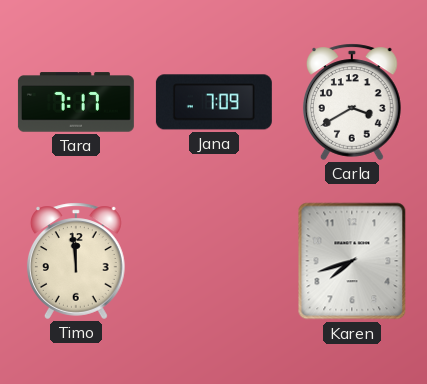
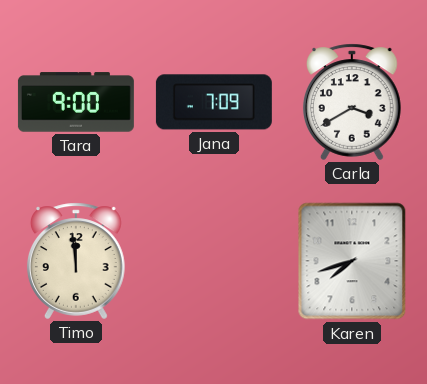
Tara: 7:17 -> 9:00 (76, 102)
